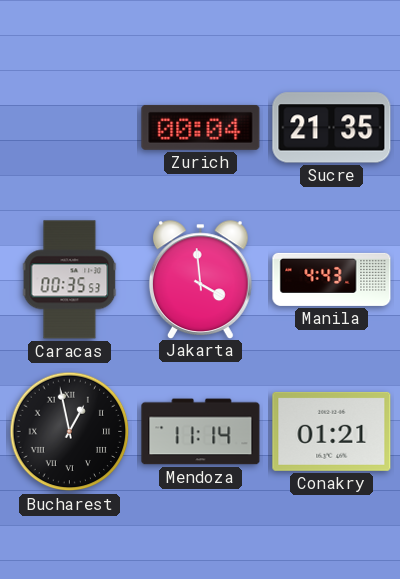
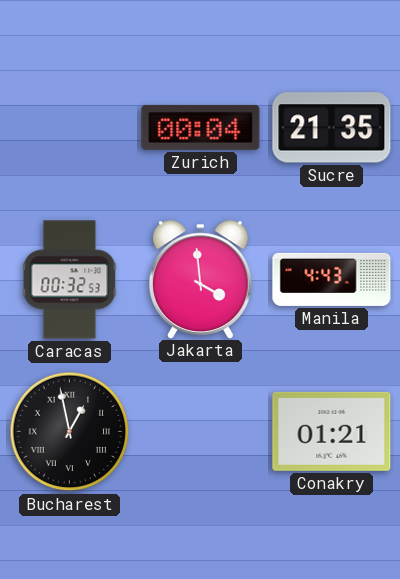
Caracas: 00:35 -> 00:32 (70, 280)
Mendoza: 11:14 -> none (201, 432)
